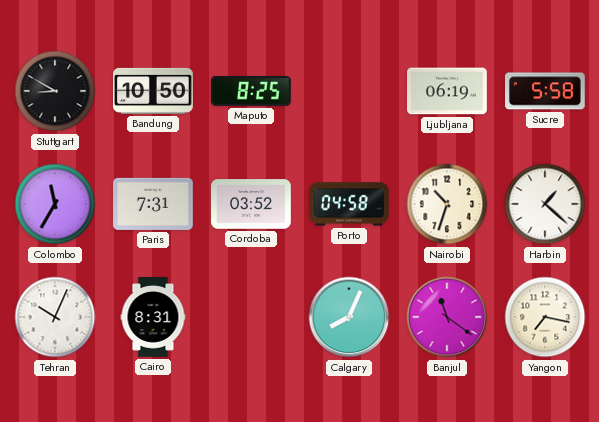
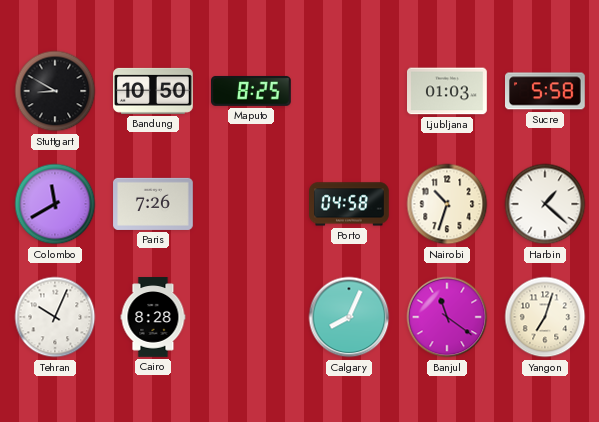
Ljubljana: 06:19 -> 01:03 (447, 91)
Colombo: 11:35 -> 11:40 (55, 204)
Paris: 7:31 -> 7:26 (153, 204)
Cordoba: 03:52 -> none (251, 204)
Cairo: 8:31 -> 8:28 (153, 317)
Yangon: 7:17 -> 7:03 (545, 317)
